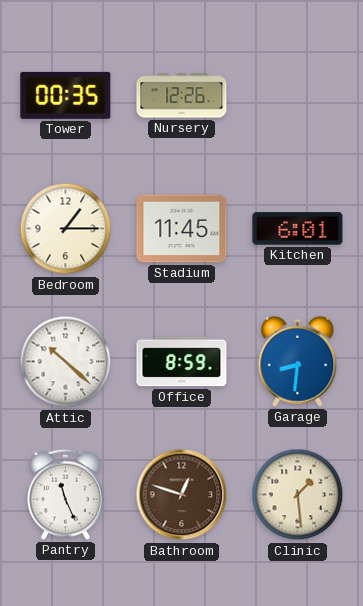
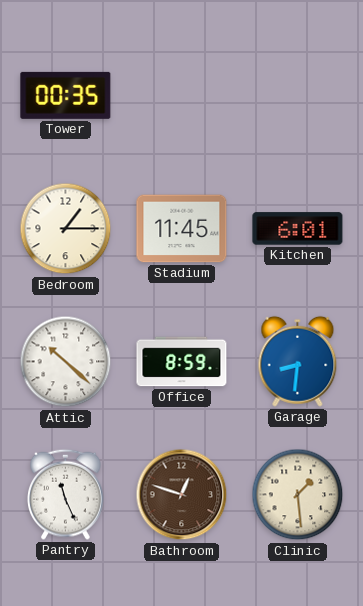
Nursery: 12:26 -> none (182, 96)
